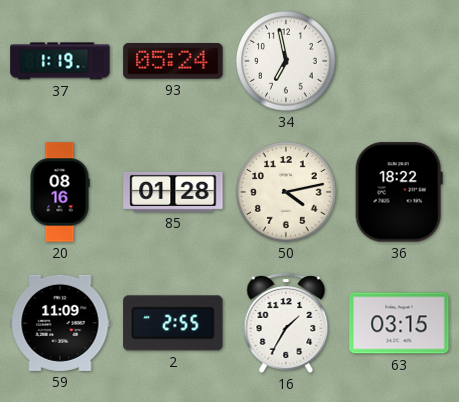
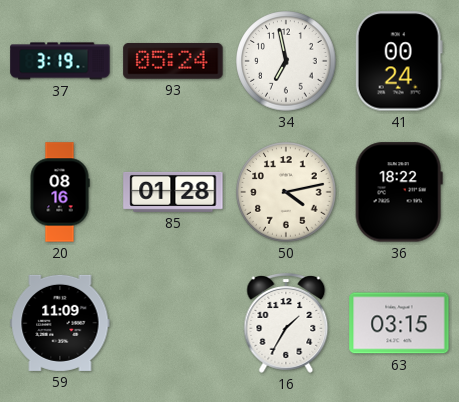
37: 1:19 -> 3:19 (60, 61)
41: none -> 00:24 (399, 61)
2: 2:55 -> none (173, 323)
